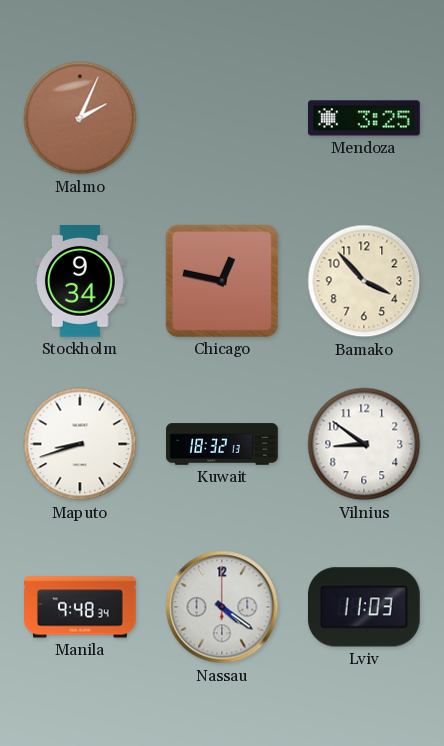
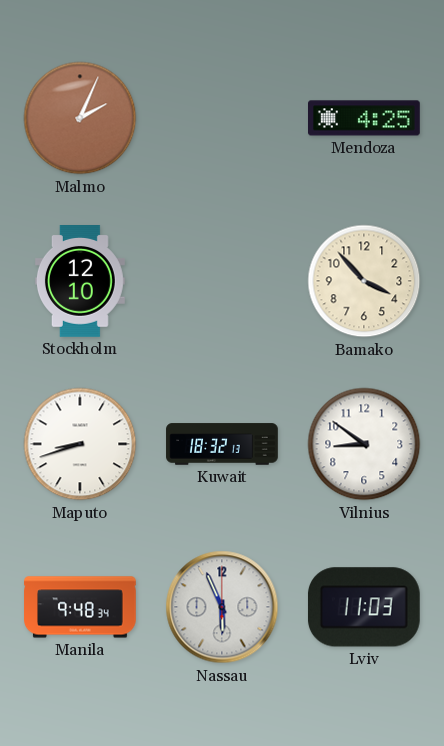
Mendoza: 3:25 -> 4:25 (365, 118)
Stockholm: 9:34 -> 12:10 (80, 282)
Chicago: 12:47 -> none (222, 281)
Nassau: 4:21 -> 5:56 (222, 607)
